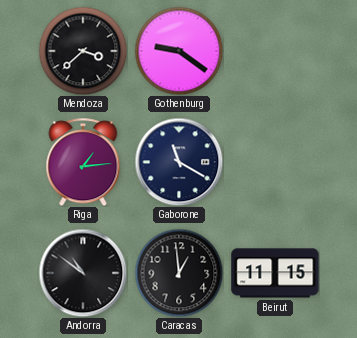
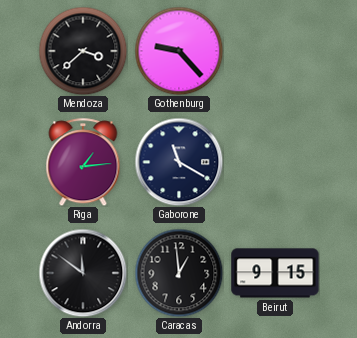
Gothenburg: 9:21 -> 9:23 (179, 51)
Andorra: 10:51 -> 11:51 (83, 273)
Beirut: 11:15 -> 9:15 (275, 273)
